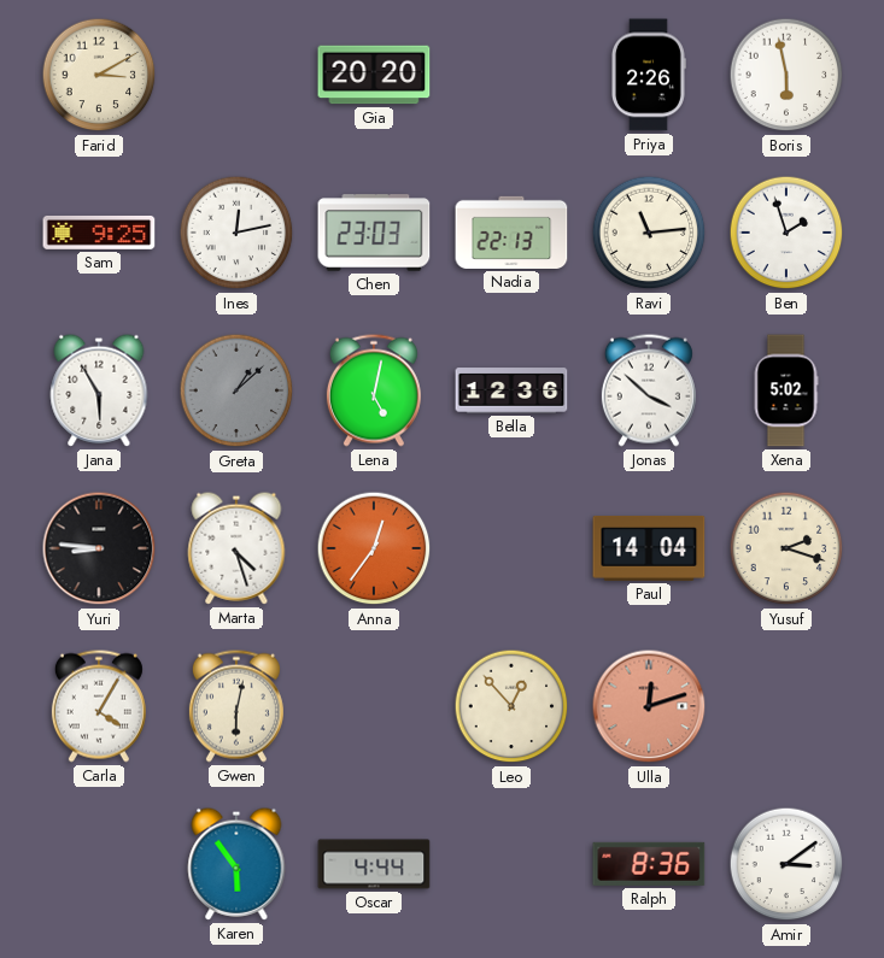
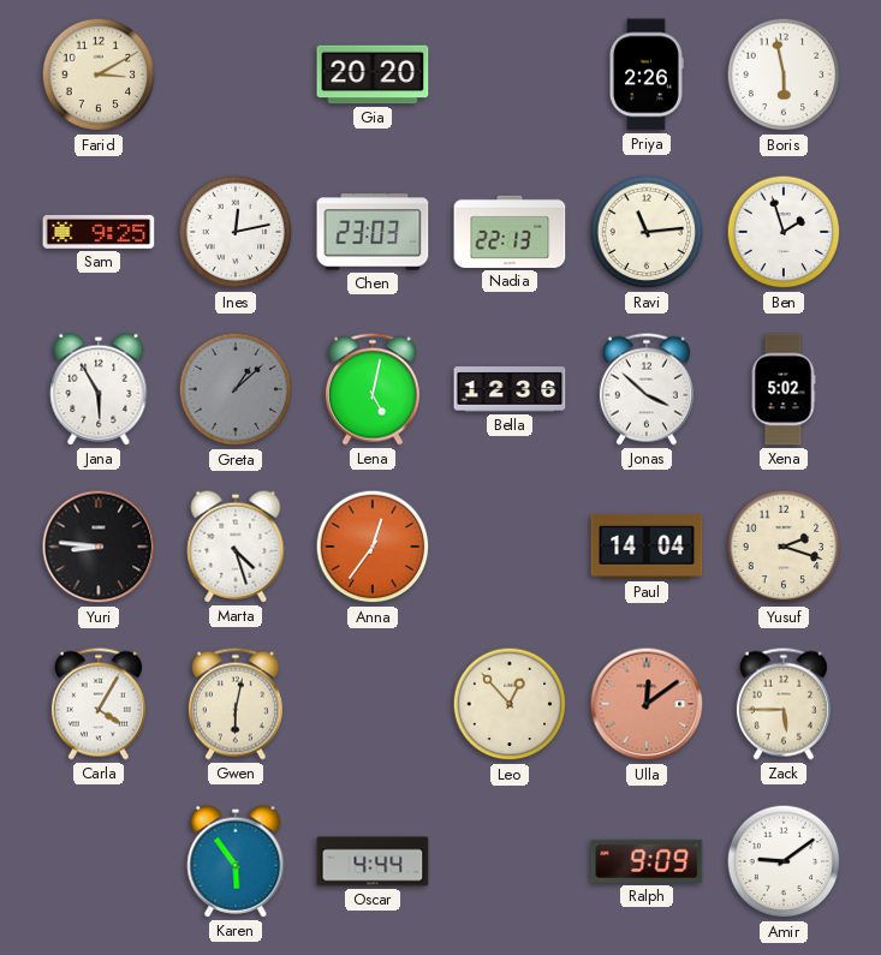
Ulla: 12:12 -> 12:09 (647, 704)
Zack: none -> 5:45 (784, 704)
Ralph: 8:36 -> 9:09 (647, 861)
Amir: 3:09 -> 9:09 (784, 861)
